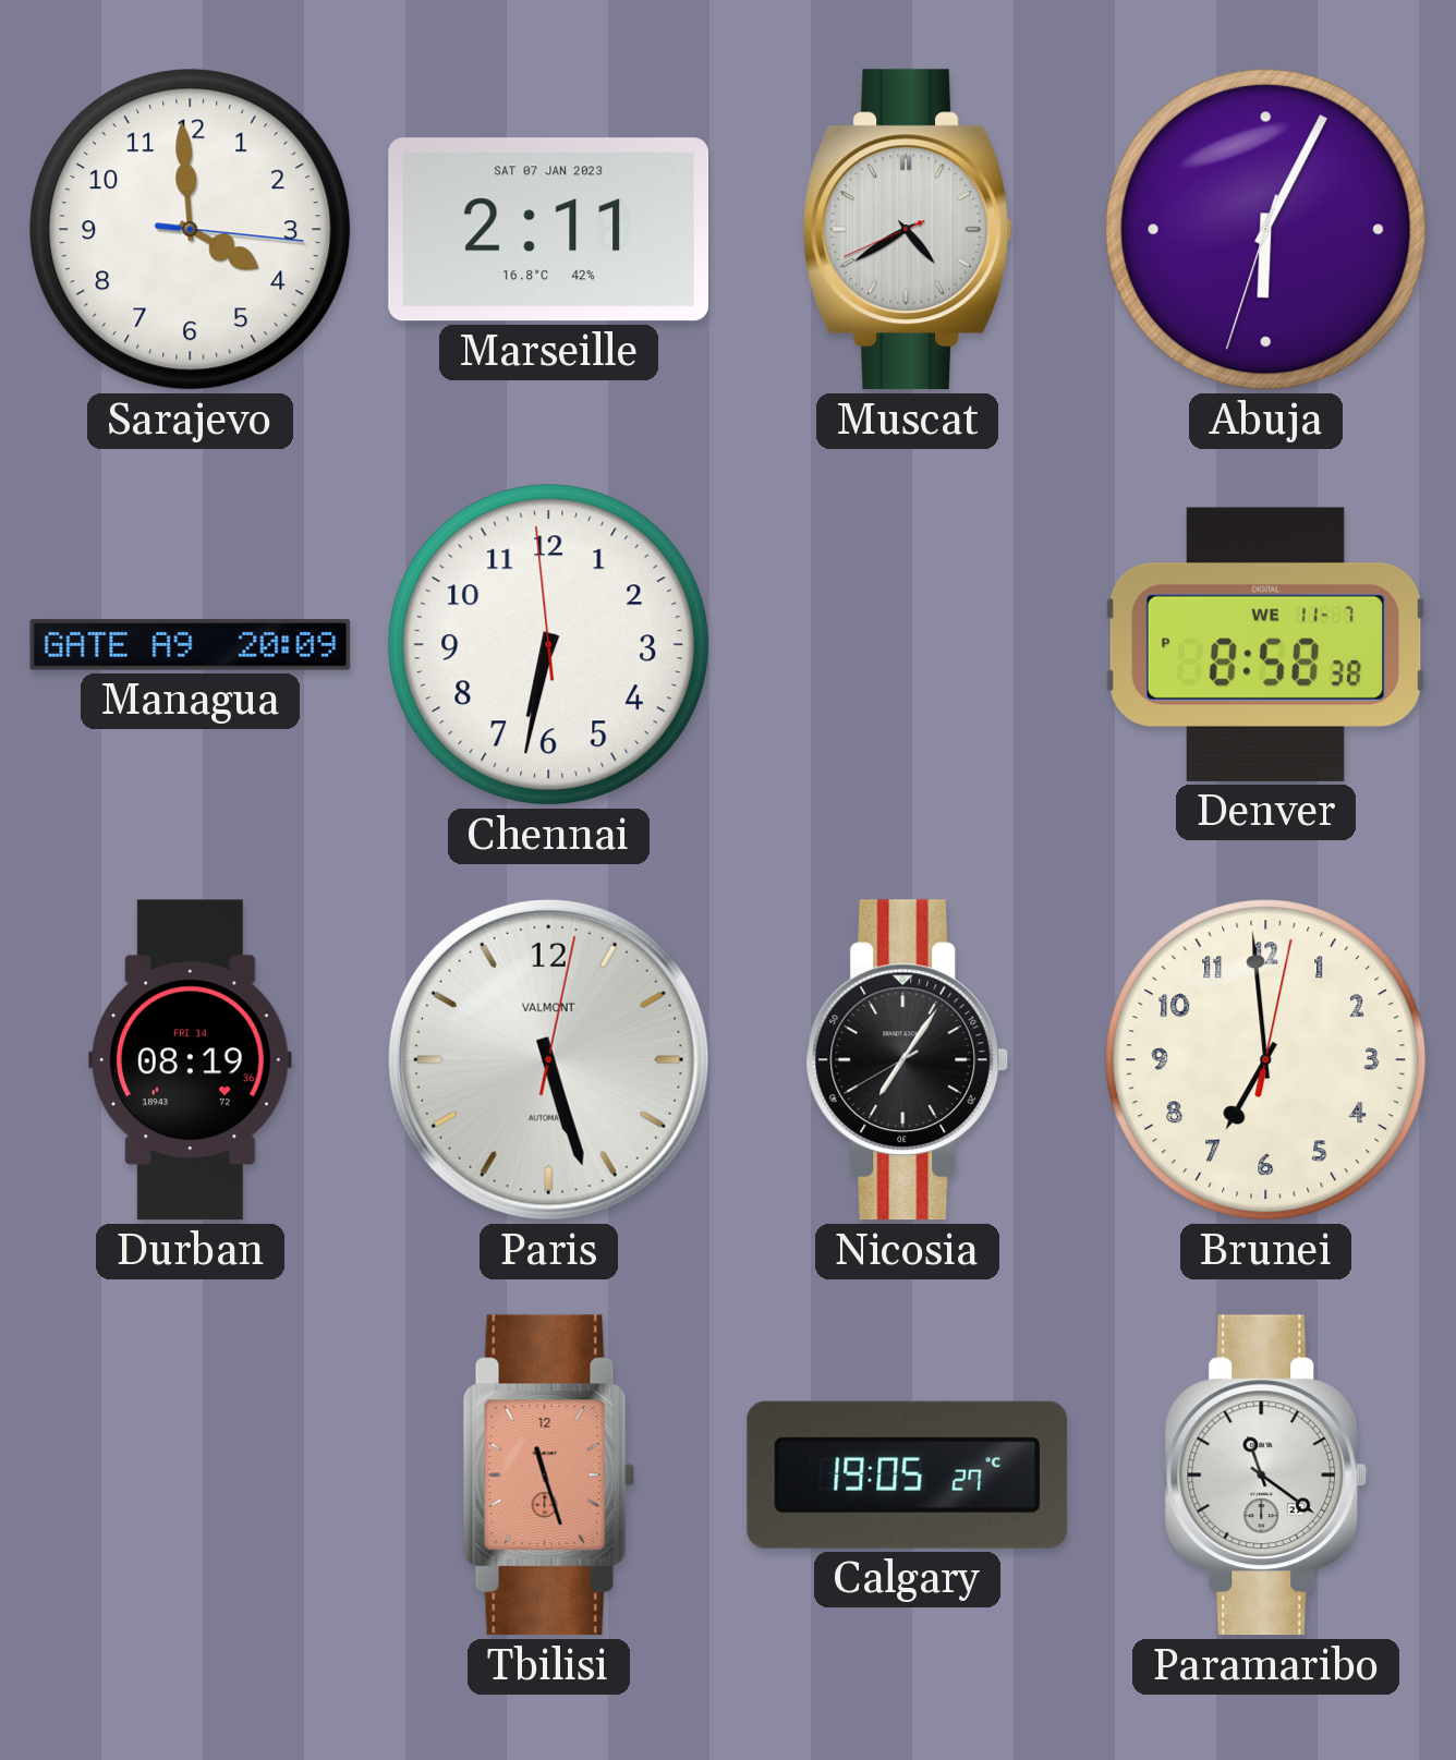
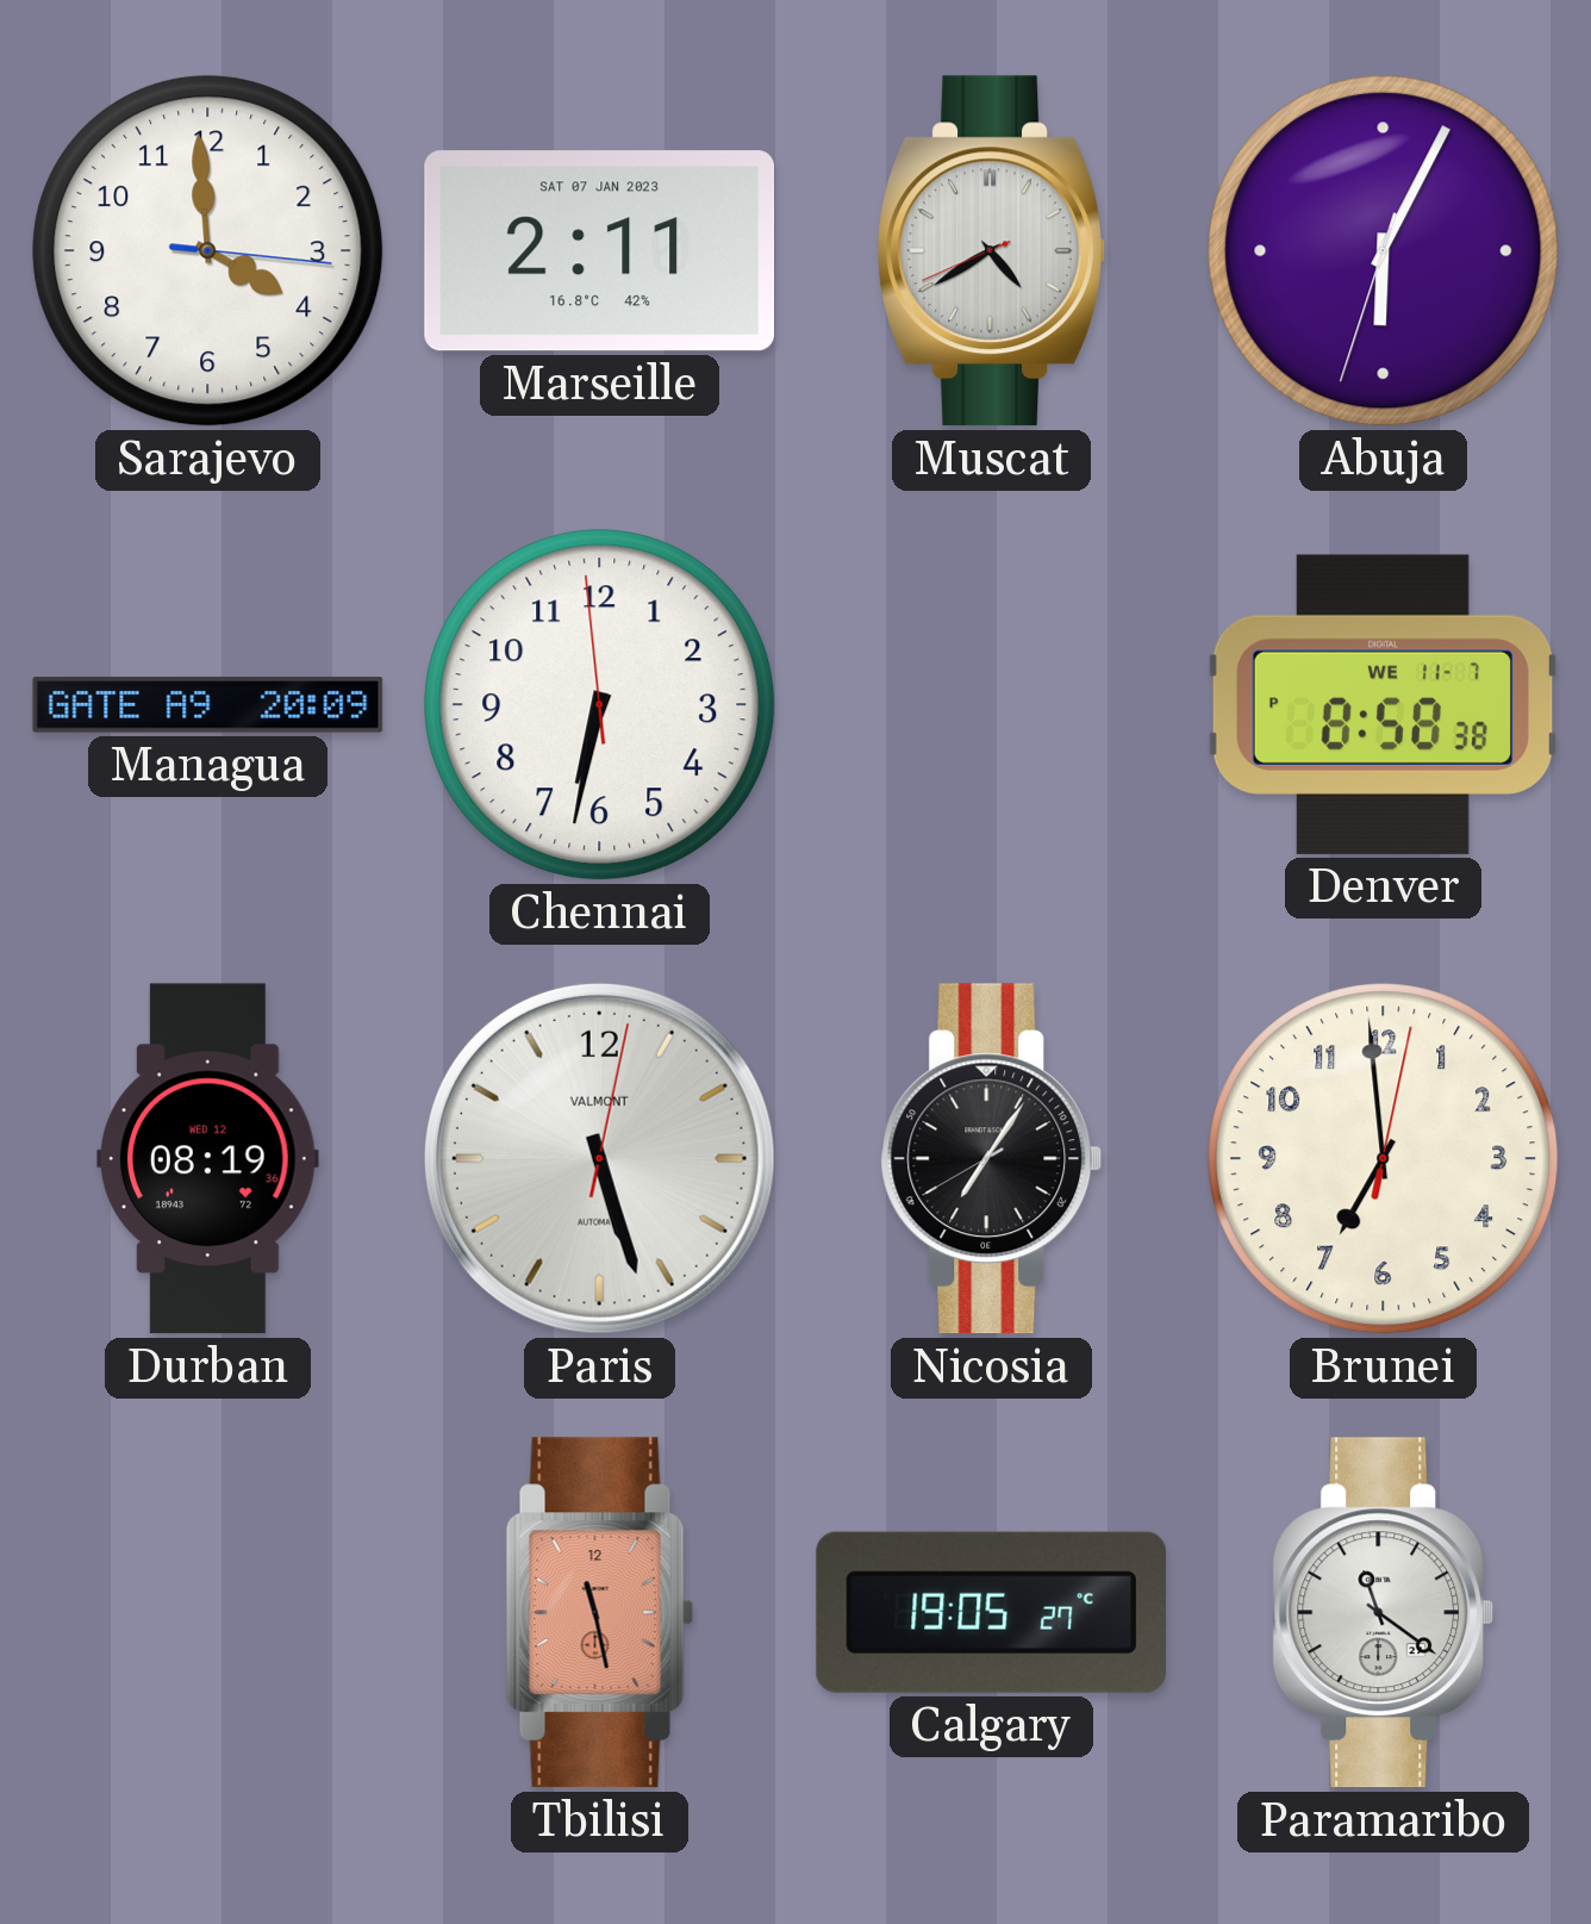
Durban date: FRI 14 -> WED 12 (208, 1159)
Tbilisi: 11:27 -> 11:28 (600, 1613)
